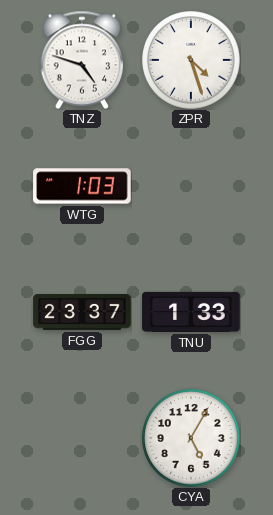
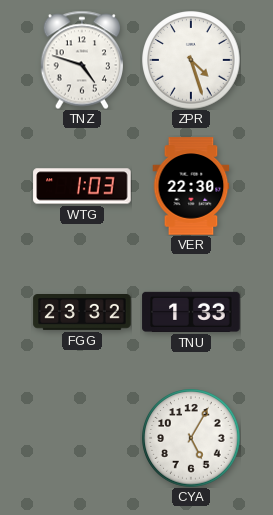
VER: none -> 22:30 (191, 186)
FGG: 23:37 -> 23:32 (82, 313)
